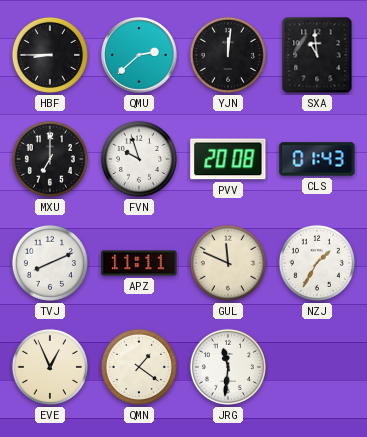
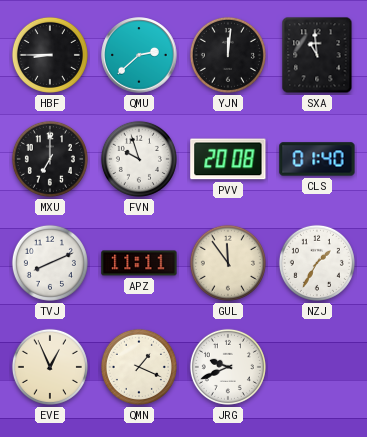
CLS: 01:43 -> 01:40 (317, 159)
GUL: 11:49 -> 11:54 (228, 263)
QMN: 1:21 -> 1:19 (139, 367)
JRG: 11:31 -> 9:41 (228, 367)
